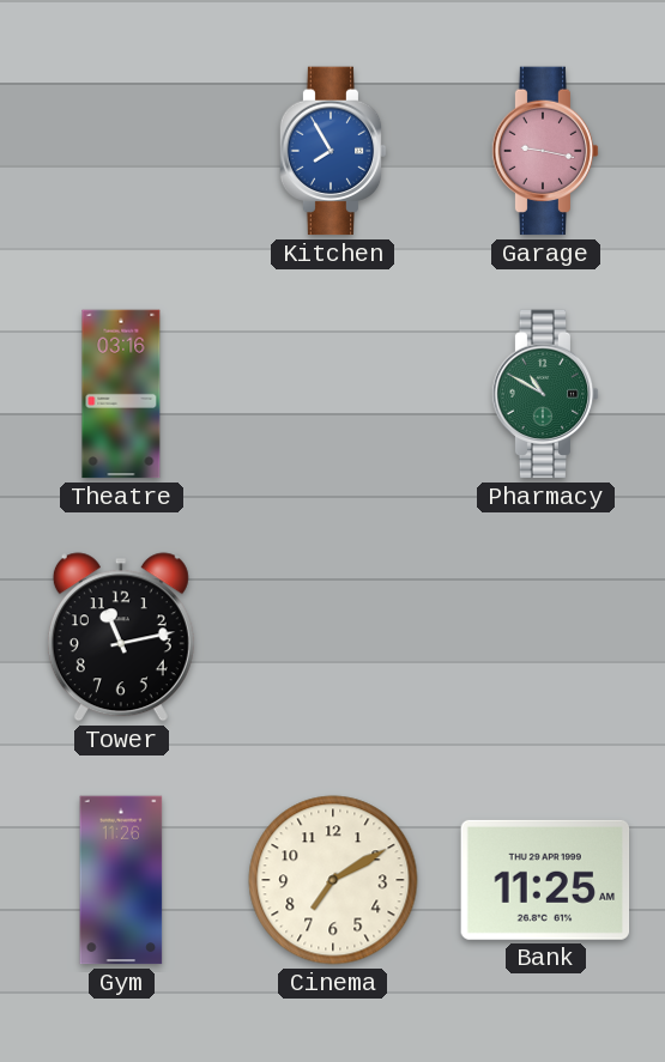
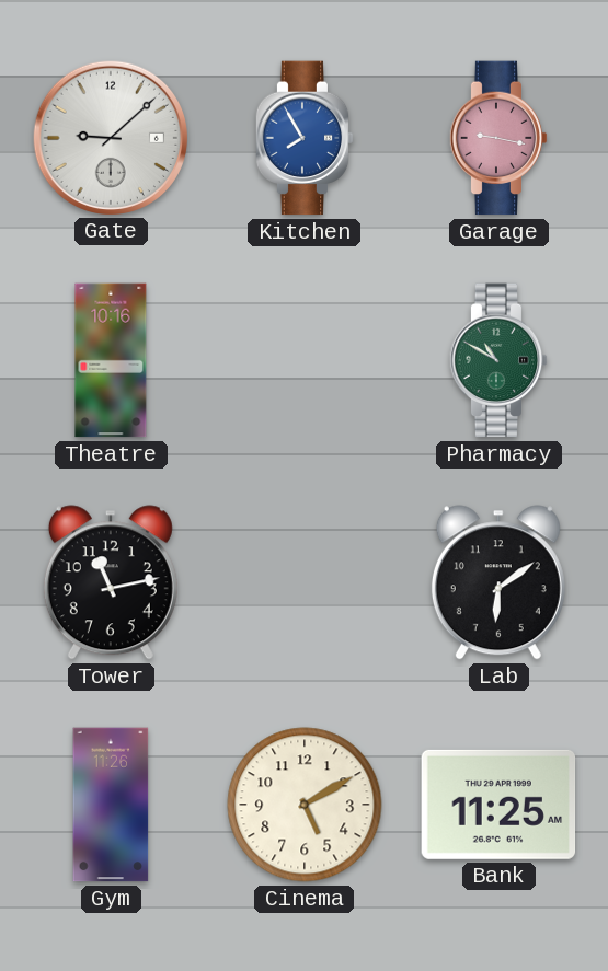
Gate: none -> 9:08 (110, 137)
Theatre: 03:16 -> 10:16 (111, 360)
Lab: none -> 6:09 (498, 582)
Cinema: 7:10 -> 5:10 (305, 805)
